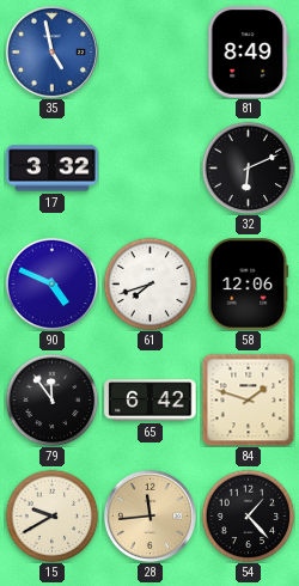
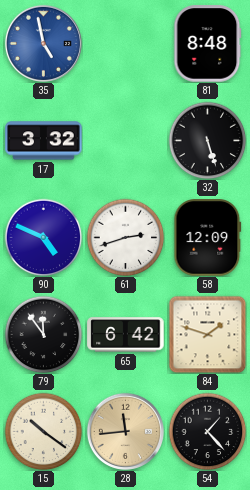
81: 8:49 -> 8:48 (208, 44)
32: 6:11 -> 5:27 (207, 140)
61: 7:42 -> 2:42 (125, 237)
58: 12:06 -> 12:09 (208, 238)
15: 9:40 -> 10:21 (43, 431)
